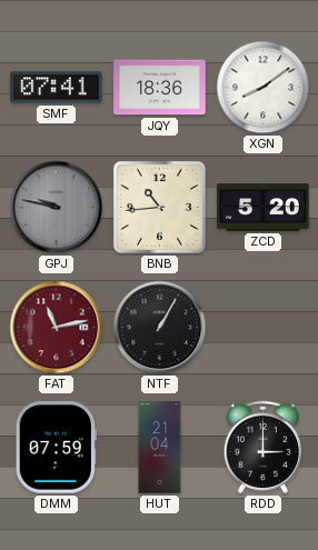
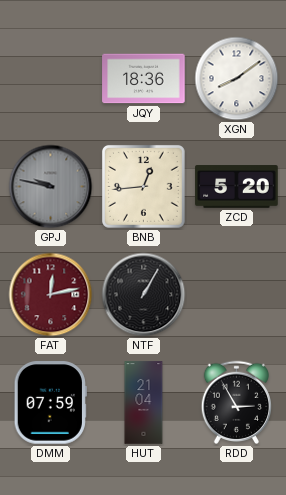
SMF: 07:41 -> none (57, 88)
BNB: 10:44 -> 12:44 (143, 186)
FAT: 11:13 -> 12:13 (51, 295)
RDD: 3:00 -> 2:55 (236, 402)
